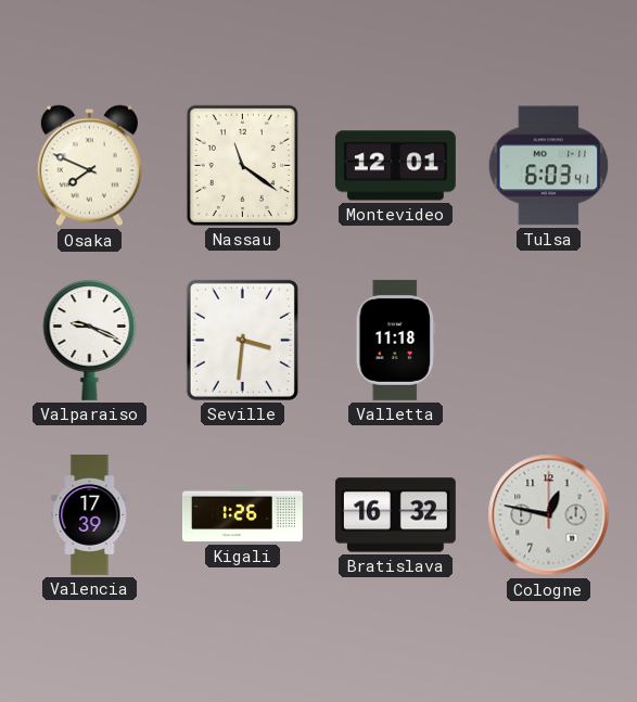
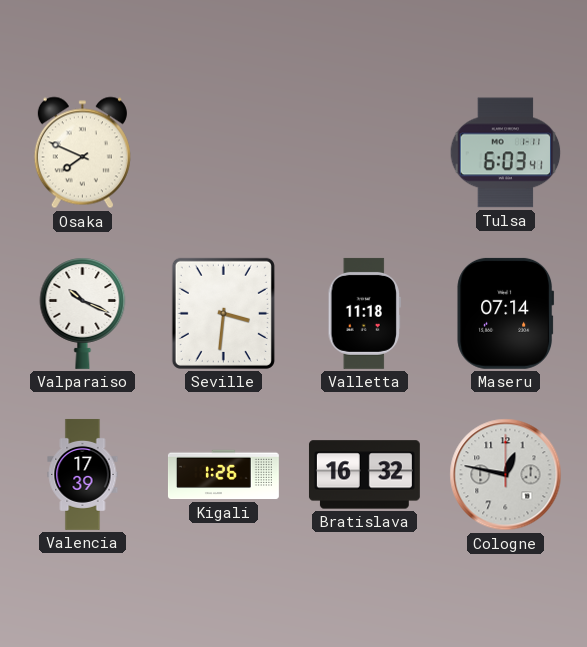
Nassau: 11:21 -> none (242, 165)
Montevideo: 12:01 -> none (395, 166)
Valparaiso: 9:19 -> 10:19 (83, 313)
Maseru: none -> 07:14 (506, 313)
